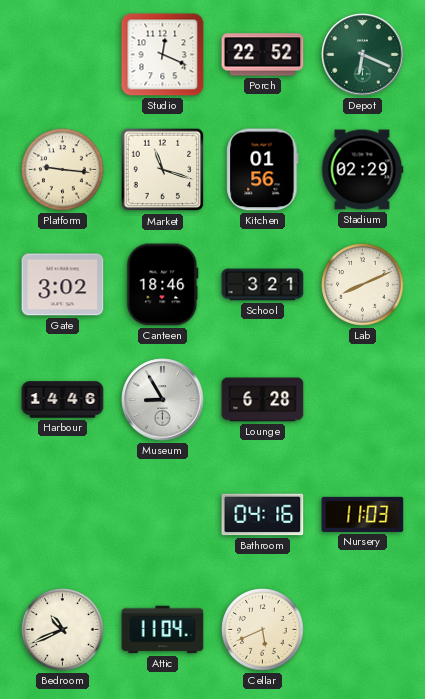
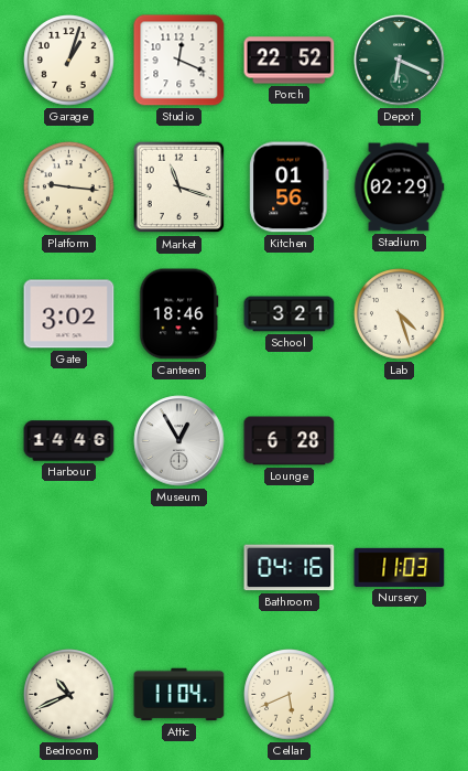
Garage: none -> 1:03 (69, 61)
Lab: 8:11 -> 4:27 (400, 314)
Museum: 8:55 -> 12:55 (179, 441)
